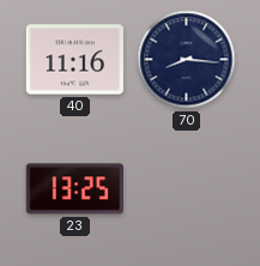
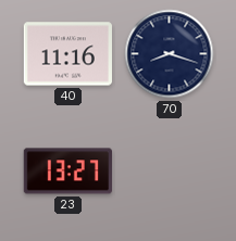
70: 8:16 -> 8:18 (170, 54)
23: 13:25 -> 13:27 (67, 172)
